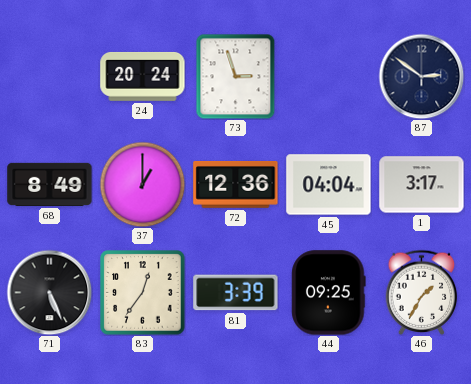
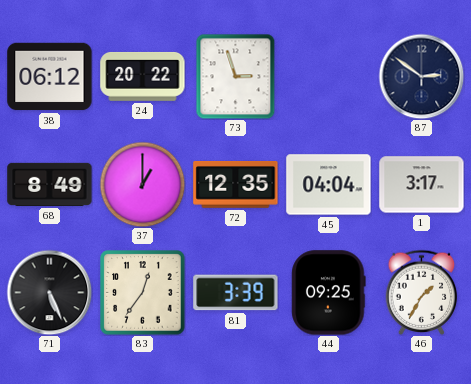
38: none -> 06:12 (50, 77)
24: 20:24 -> 20:22 (143, 76)
72: 12:36 -> 12:35 (236, 185)
